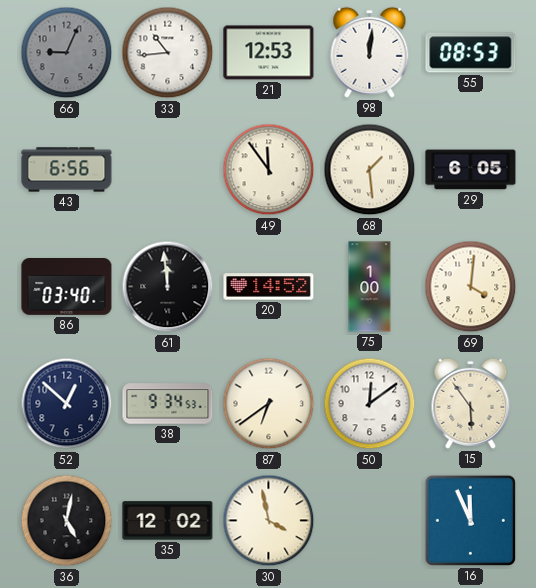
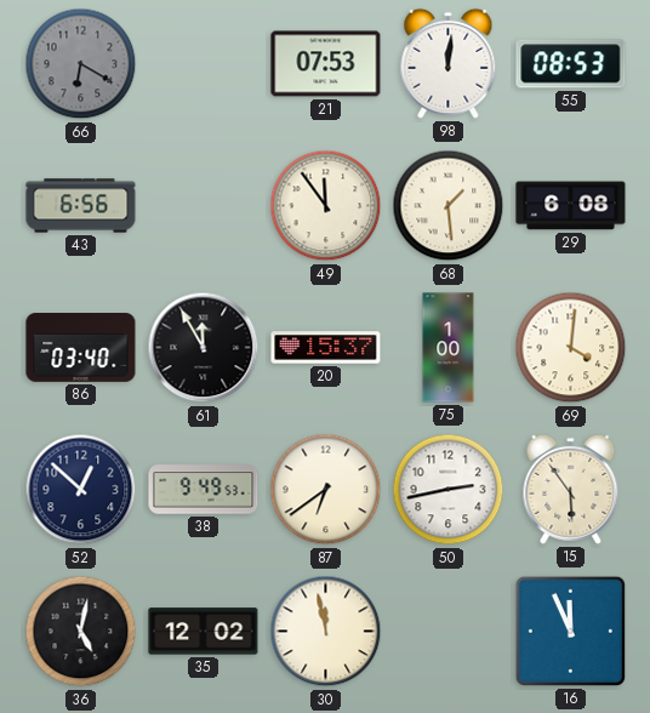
66: 9:04 -> 6:20 (81, 64)
33: 10:44 -> none (168, 53)
21: 12:53 -> 07:53 (326, 64)
29: 6:05 -> 6:08 (571, 206)
61: 11:59 -> 11:55 (204, 348)
20: 14:52 -> 15:37 (326, 348)
38: 9:34 -> 9:49 (204, 490)
50: 12:09 -> 2:43 (449, 490)
30: 3:58 -> 11:58 (326, 632)
